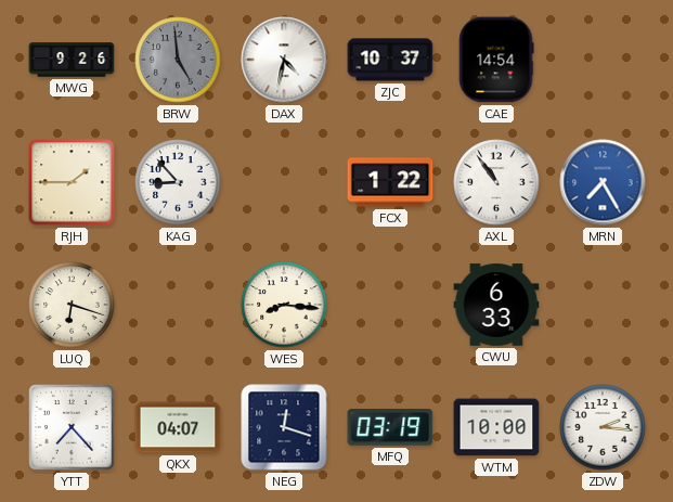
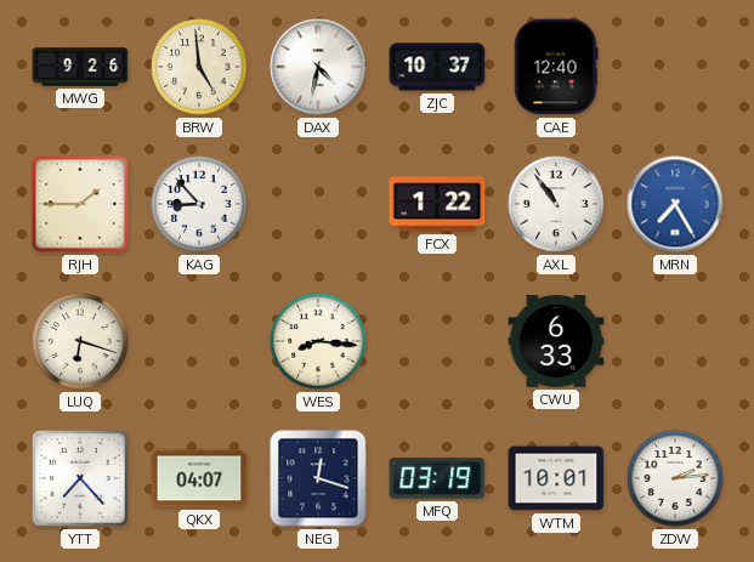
BRW dial: grey -> cream (199, 67)
CAE: 14:54 -> 12:40 (556, 67)
WTM: 10:00 -> 10:01 (556, 478)
ZDW: 2:16 -> 2:14 (675, 478)
